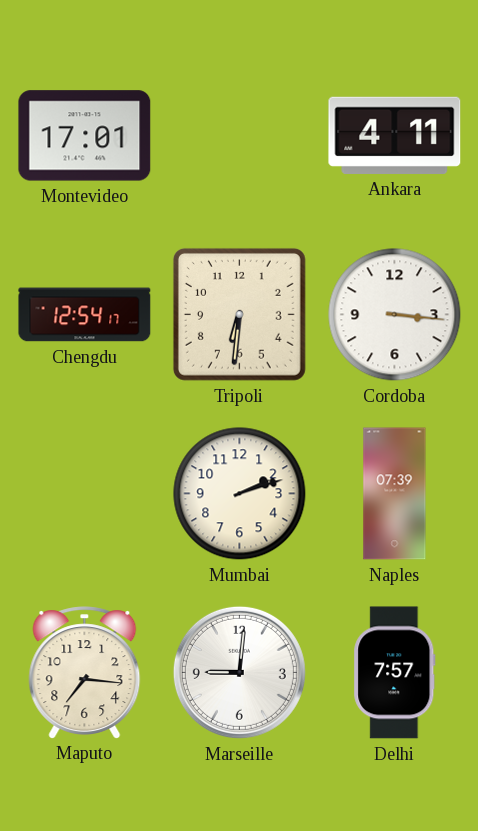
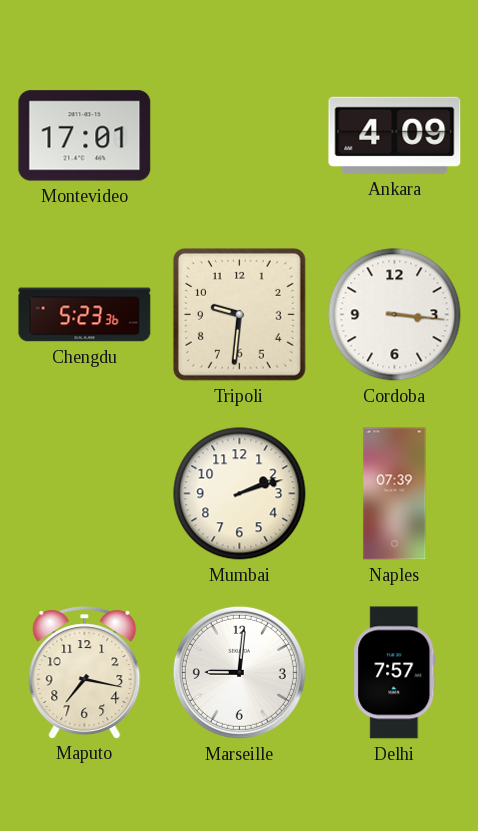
Ankara: 4:11 -> 4:09 (395, 135)
Chengdu: 12:54 -> 5:23 (85, 315)
Tripoli: 6:31 -> 9:31 (239, 314)
Maputo: 7:16 -> 7:17 (85, 672)
